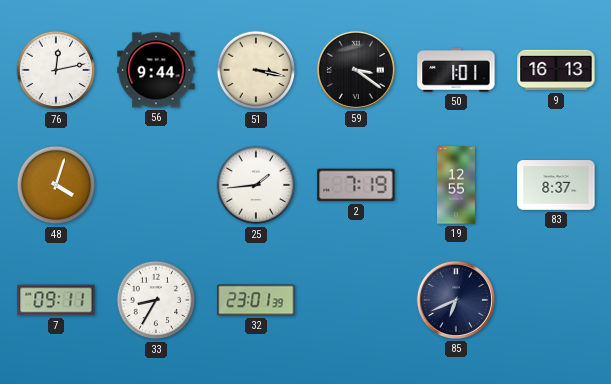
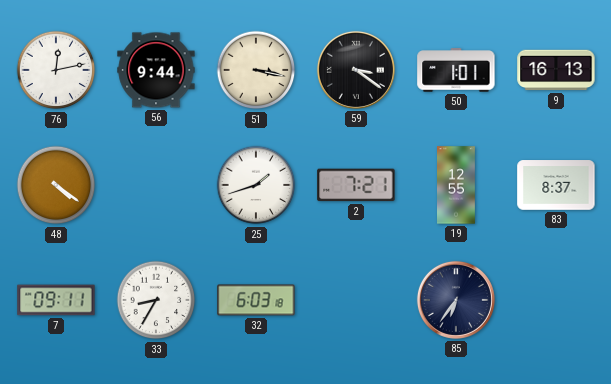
48: 4:03 -> 4:21 (56, 185)
25: 1:44 -> 1:42 (256, 185)
2: 7:19 -> 7:21 (356, 185)
32: 23:01 -> 6:03 (256, 300)
85: 6:41 -> 6:36 (456, 300)
